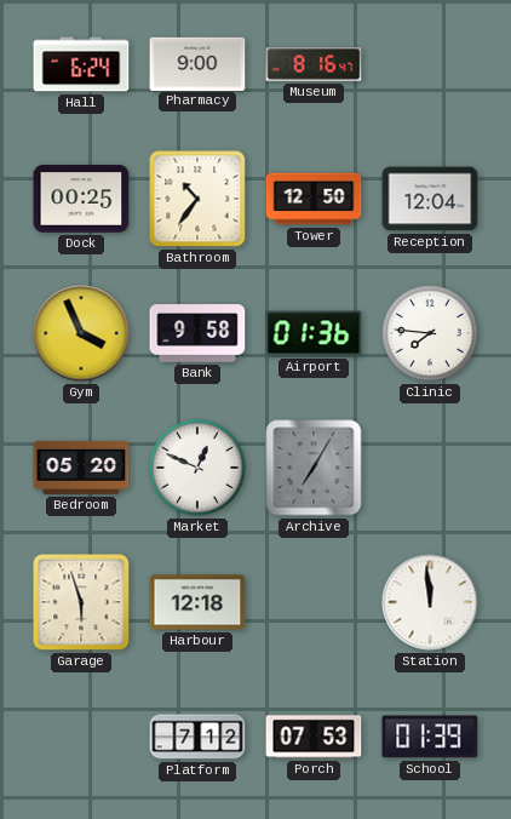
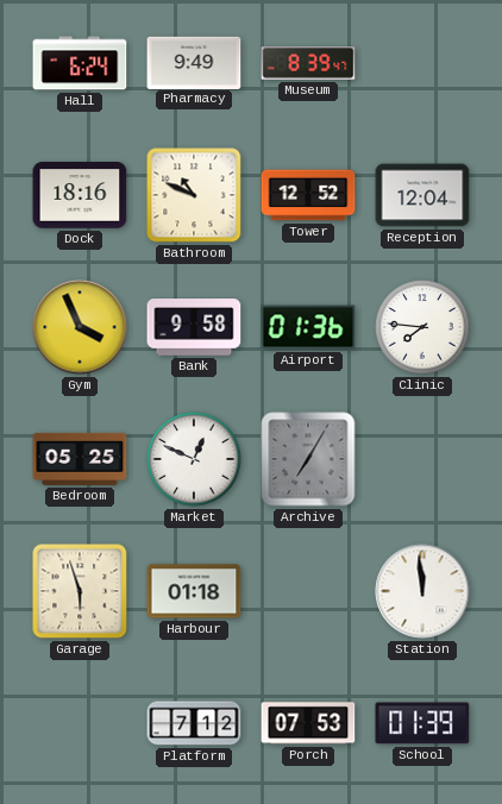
Pharmacy: 9:00 -> 9:49 (194, 62)
Museum: 8:16 -> 8:39 (308, 63)
Dock: 00:25 -> 18:16 (80, 195)
Bathroom: 10:36 -> 10:49 (194, 195)
Tower: 12:50 -> 12:52 (308, 195)
Bedroom: 05:20 -> 05:25 (80, 459)
Harbour: 12:18 -> 01:18 (194, 591)
